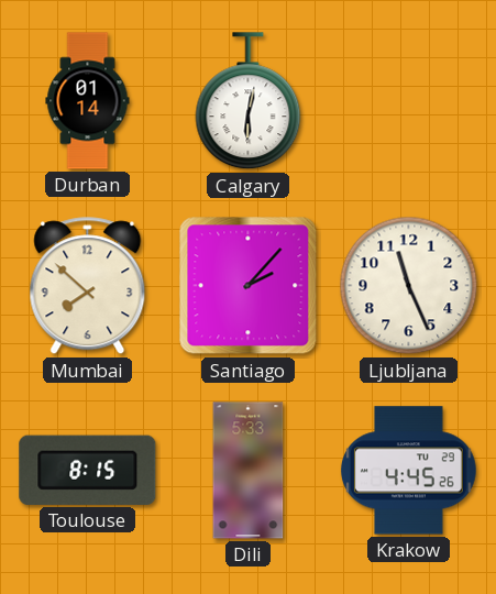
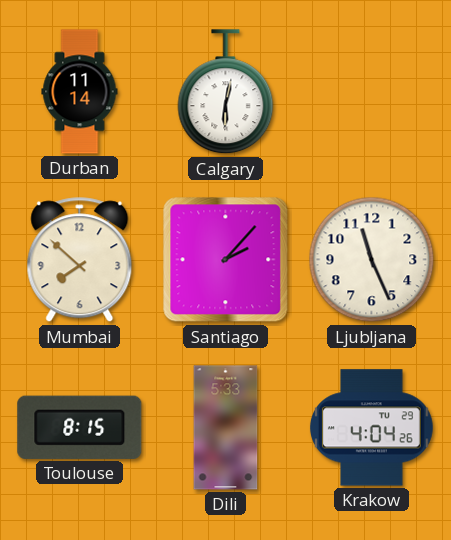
Durban: 01:14 -> 11:14 (80, 92)
Krakow: 4:45 -> 4:04 (371, 428)
